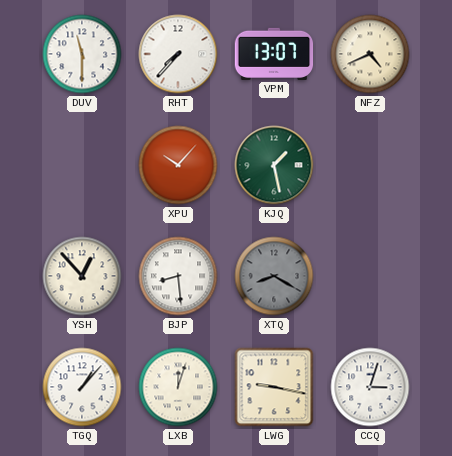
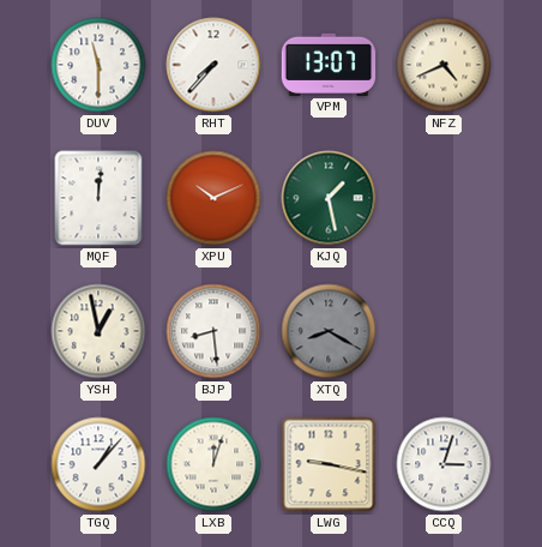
MQF: none -> 12:01 (98, 198)
XPU: 10:07 -> 10:11 (213, 198)
YSH: 12:53 -> 12:58 (98, 331)
